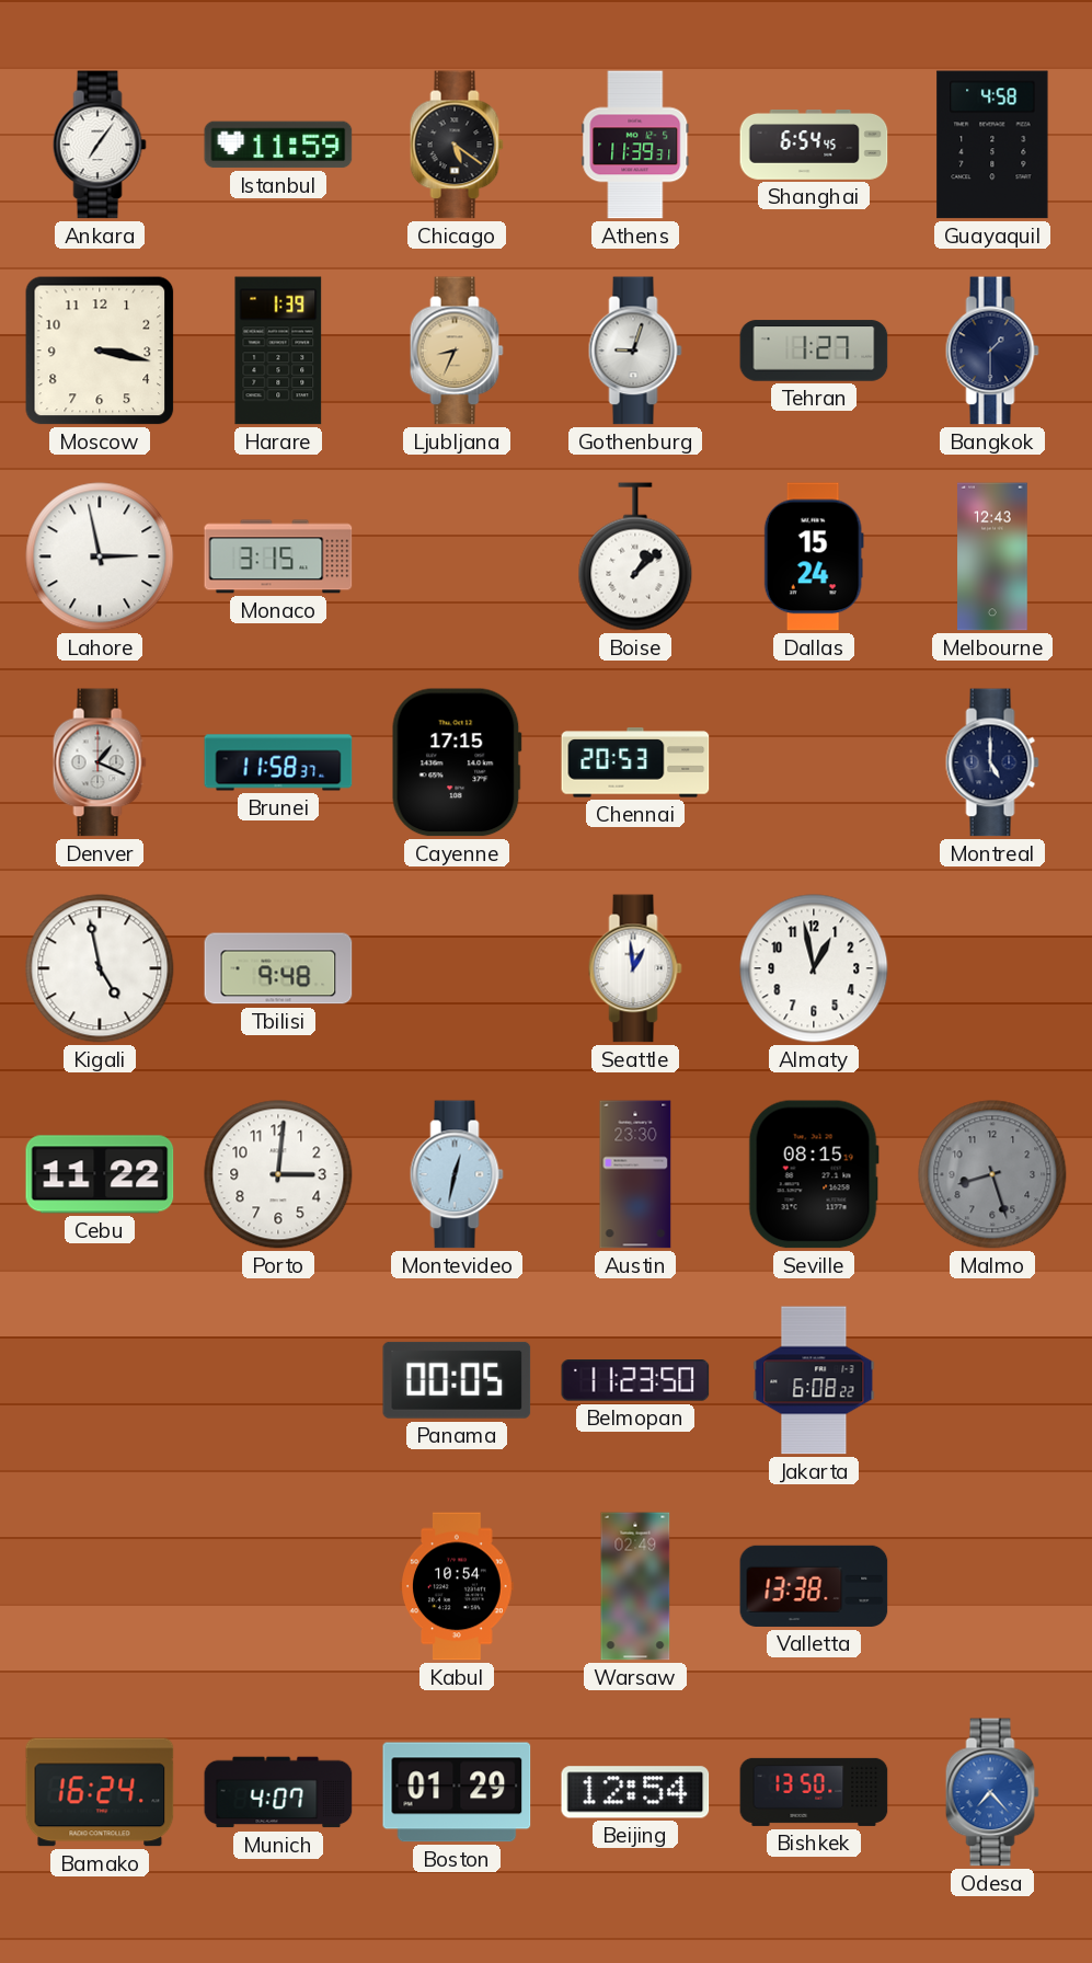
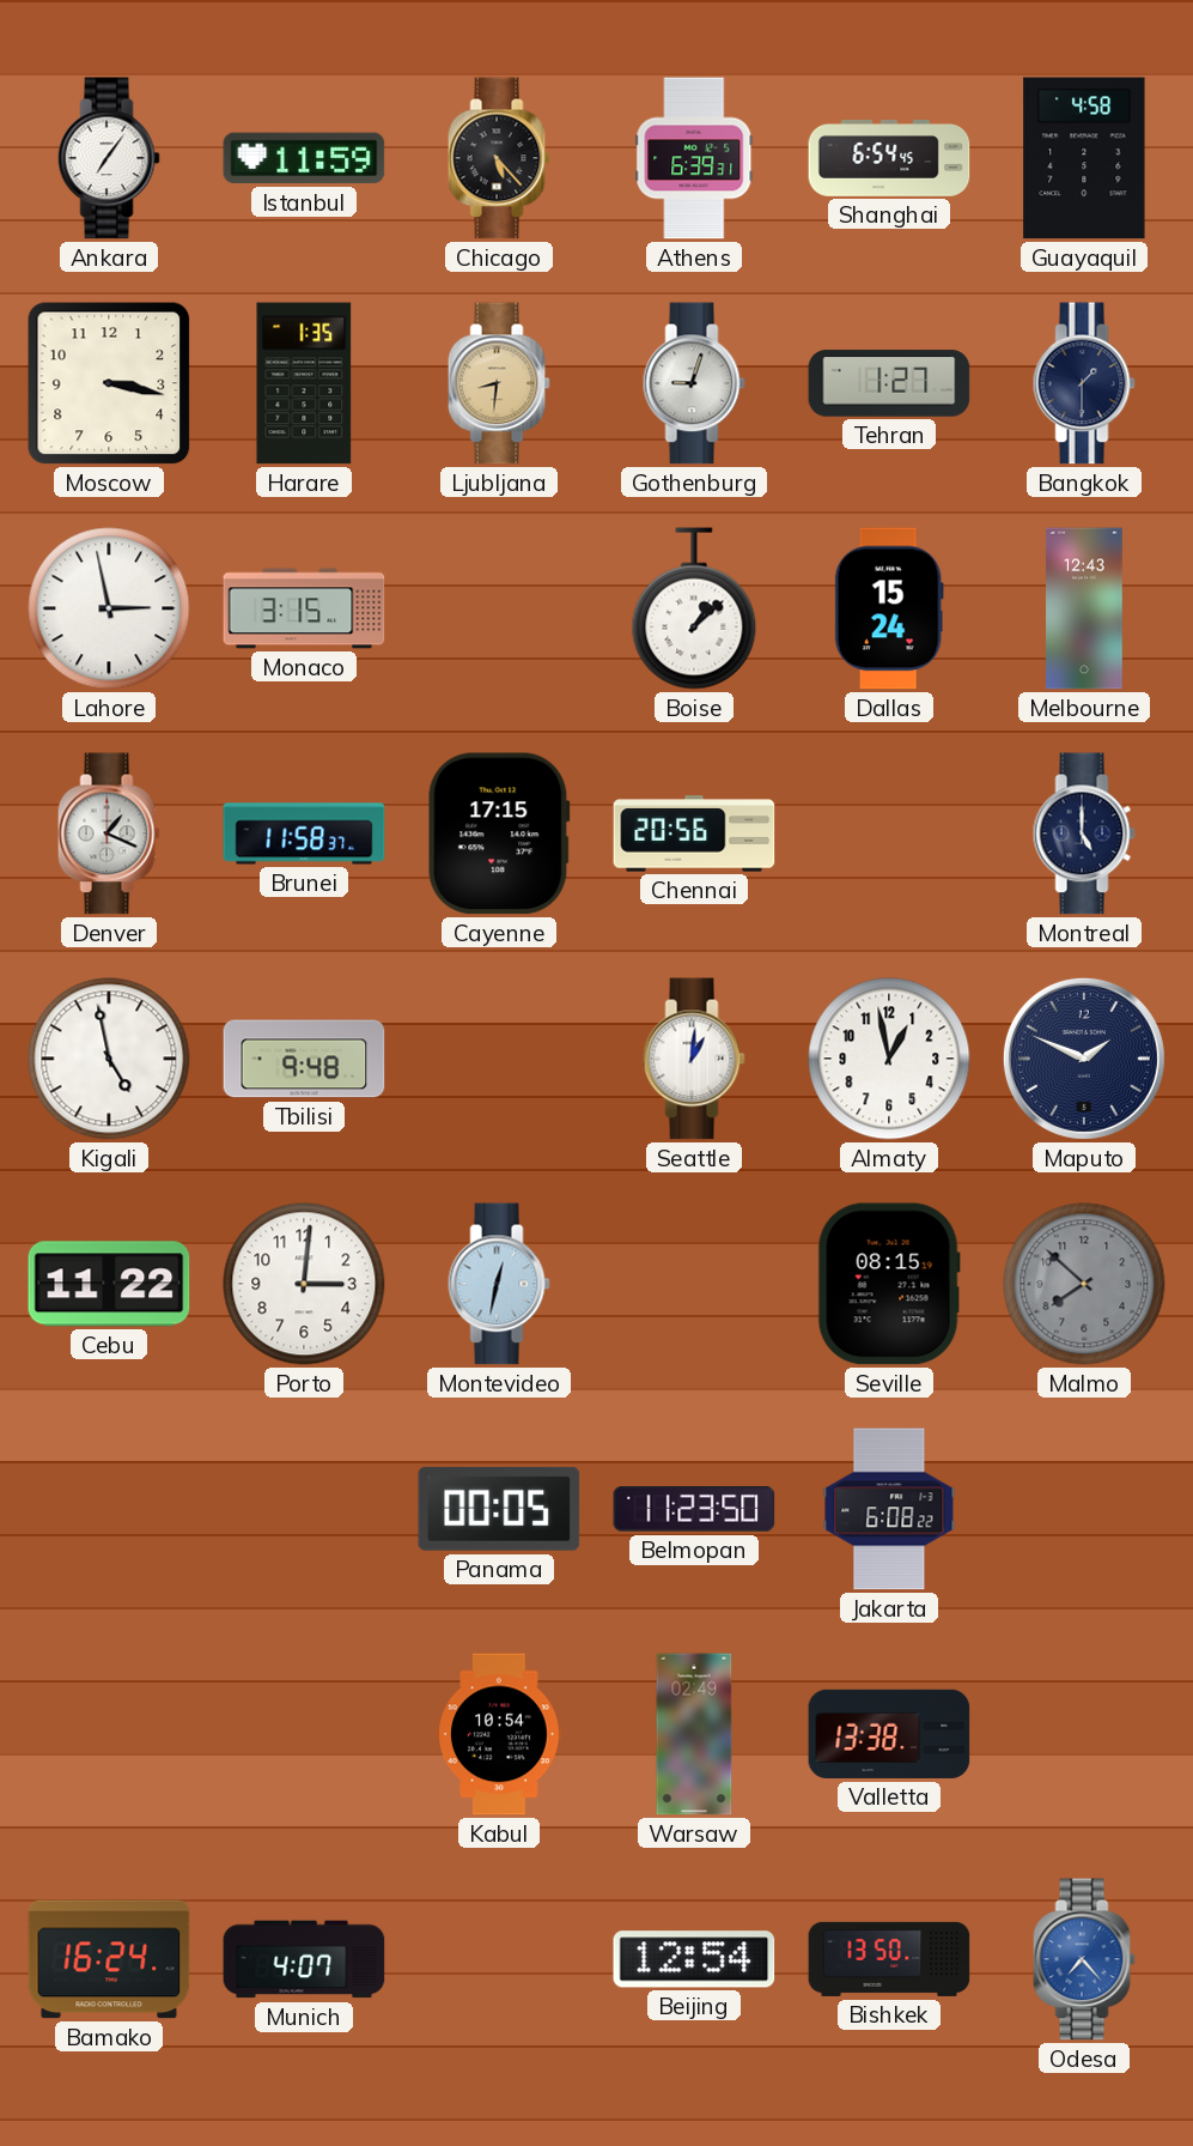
Chicago: 5:21 -> 5:23 (499, 158)
Athens: 11:39 -> 6:39 (694, 158)
Harare: 1:39 -> 1:35 (304, 383)
Ljubljana: 8:34 -> 8:31 (499, 383)
Chennai: 20:53 -> 20:56 (694, 833)
Seattle: 12:59 -> 1:01 (694, 1059)
Maputo: none -> 1:49 (1084, 1059)
Austin: 23:30 -> none (635, 1174)
Malmo: 8:27 -> 7:52 (1084, 1284)
Boston: 01:29 -> none (457, 1792)
